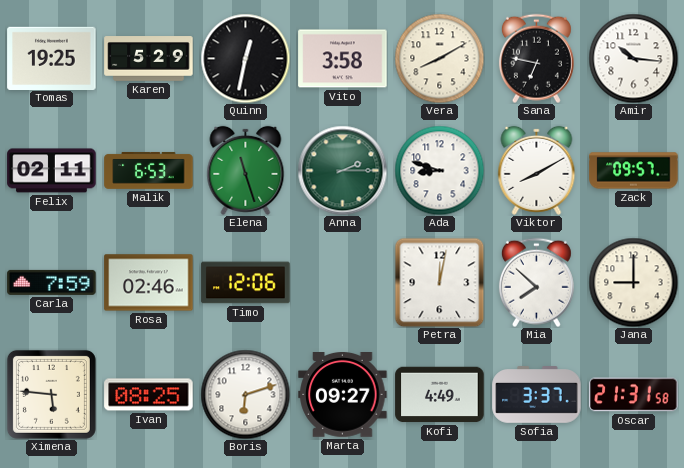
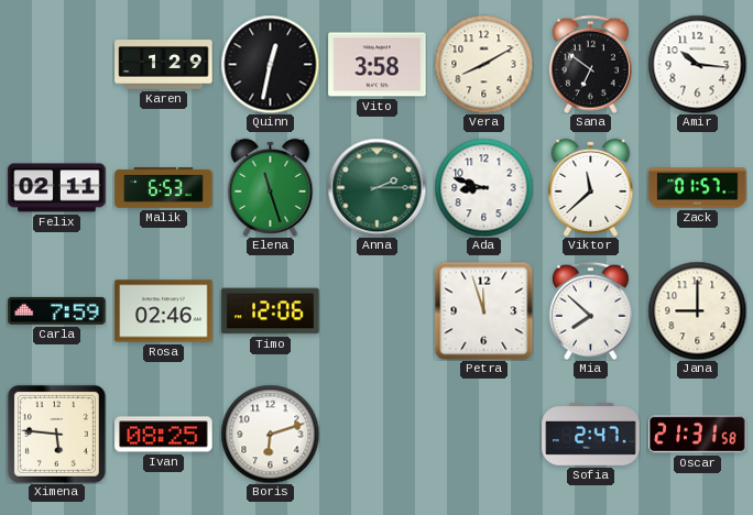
Tomas: 19:25 -> none (52, 58)
Karen: 5:29 -> 1:29 (164, 65)
Sana: 6:47 -> 6:51 (590, 64)
Viktor: 8:10 -> 11:38 (591, 187)
Zack: 09:57 -> 01:57 (698, 188)
Petra: 12:02 -> 11:57 (483, 310)
Marta: 09:27 -> none (343, 395)
Kofi: 4:49 -> none (440, 395)
Sofia: 3:37 -> 2:47 (591, 435)
